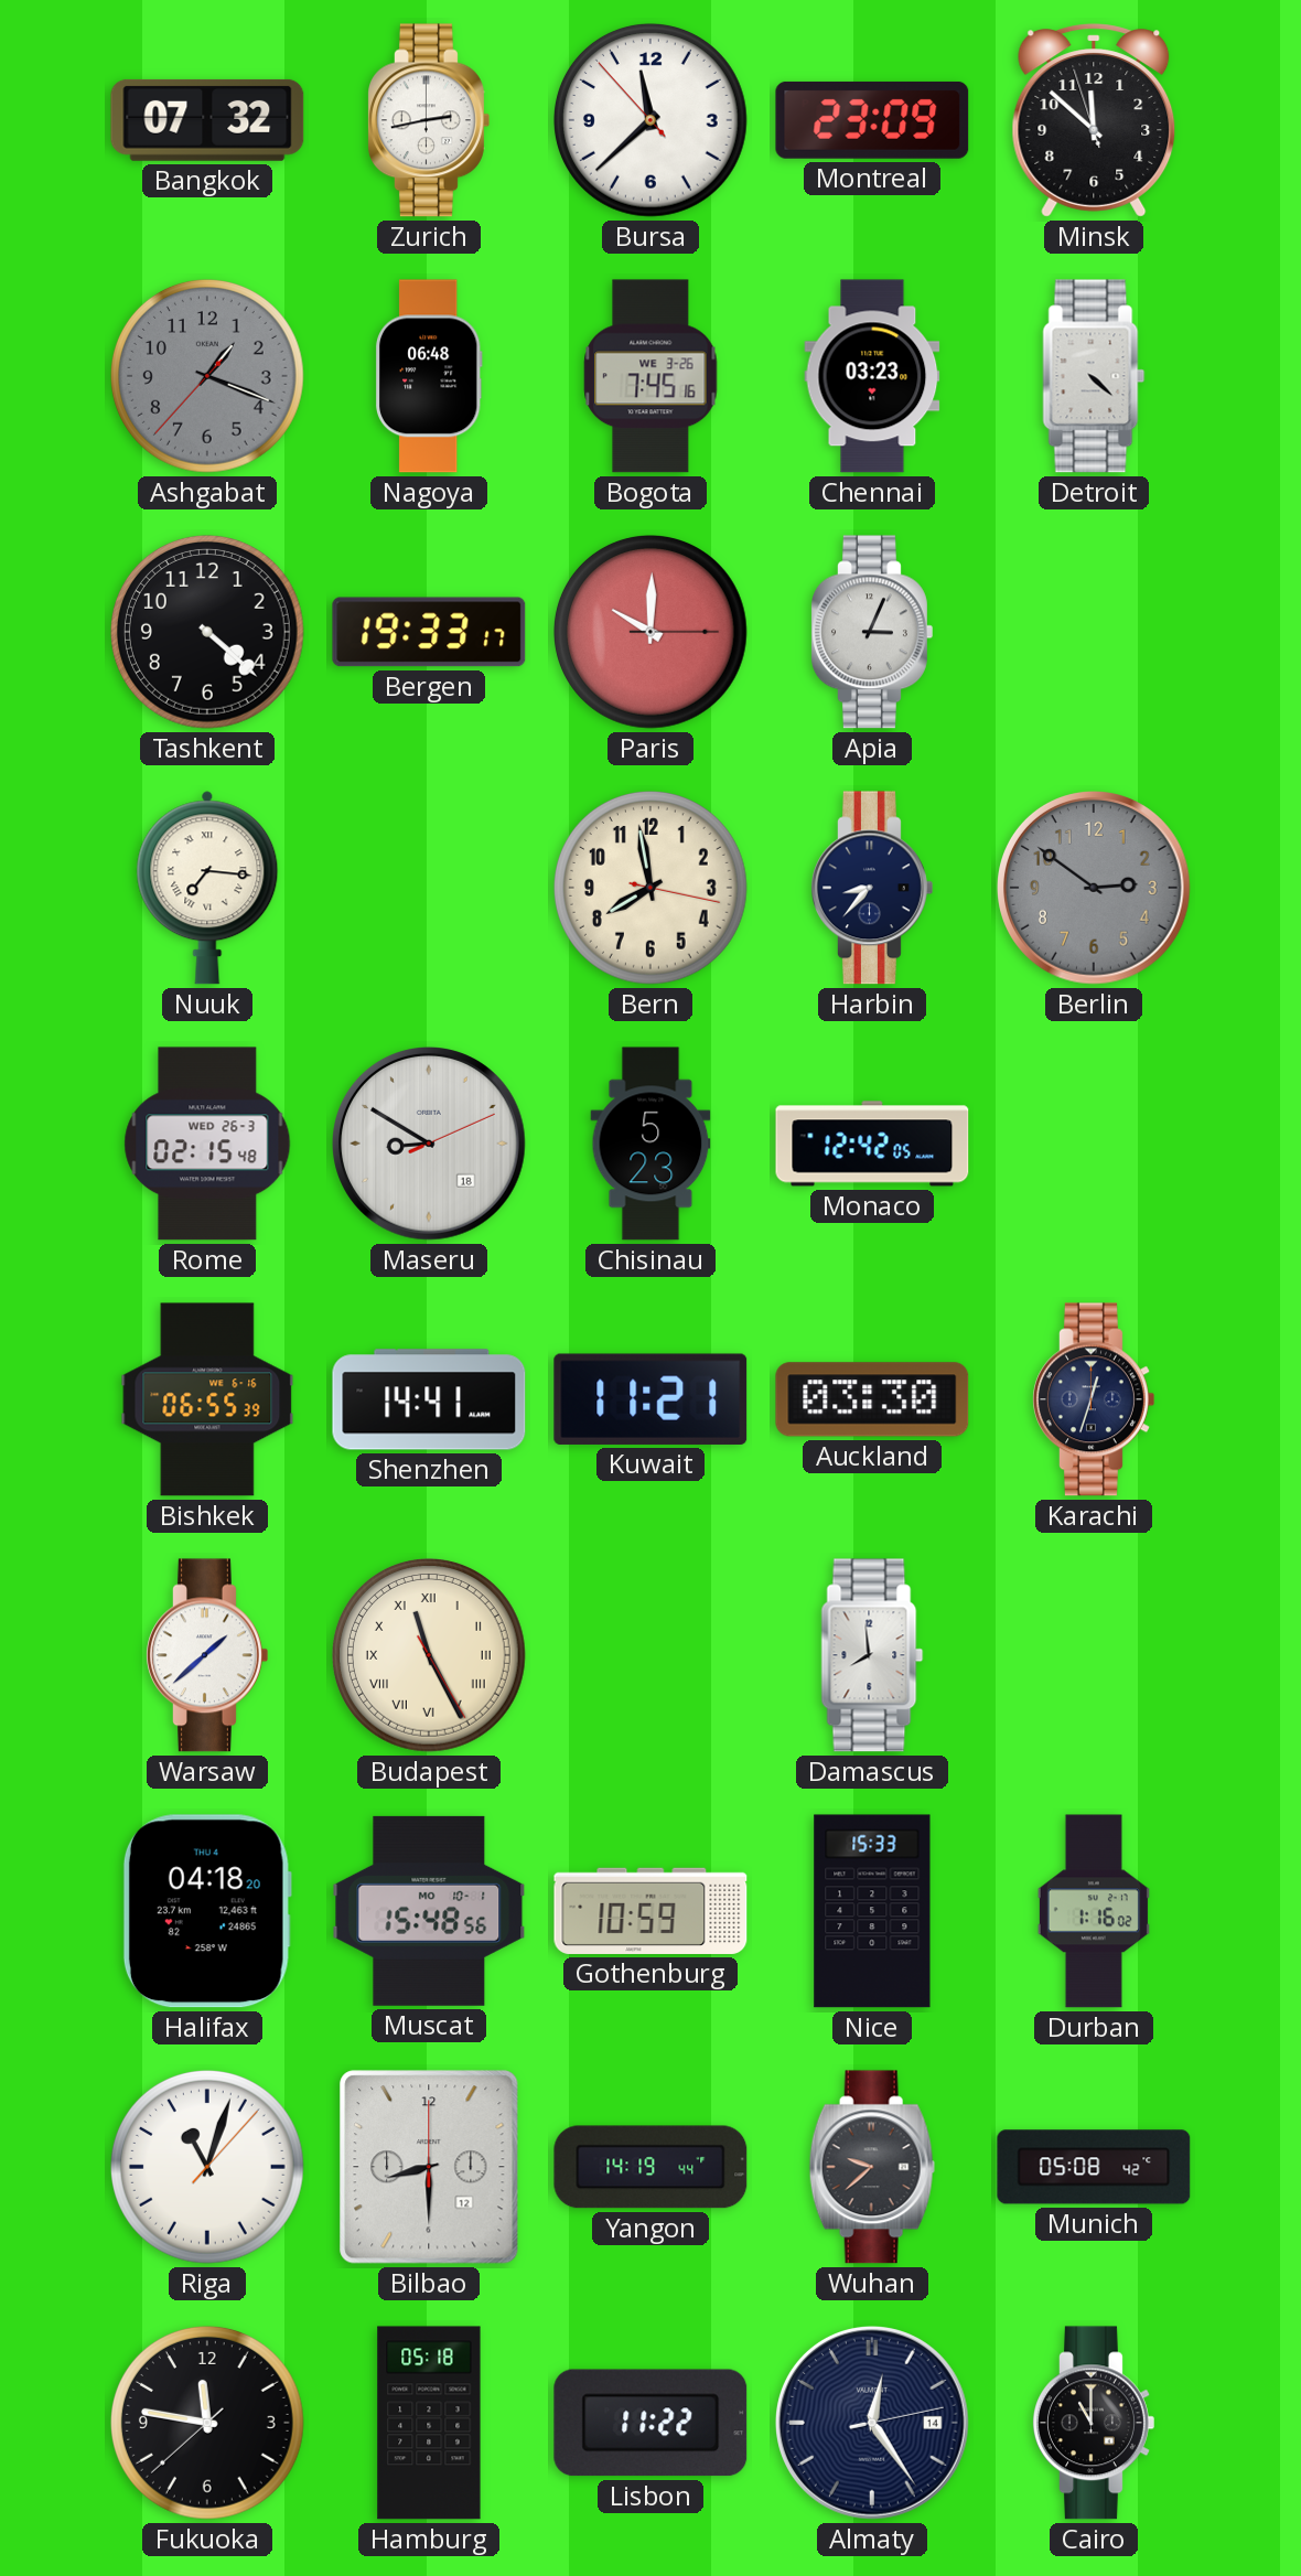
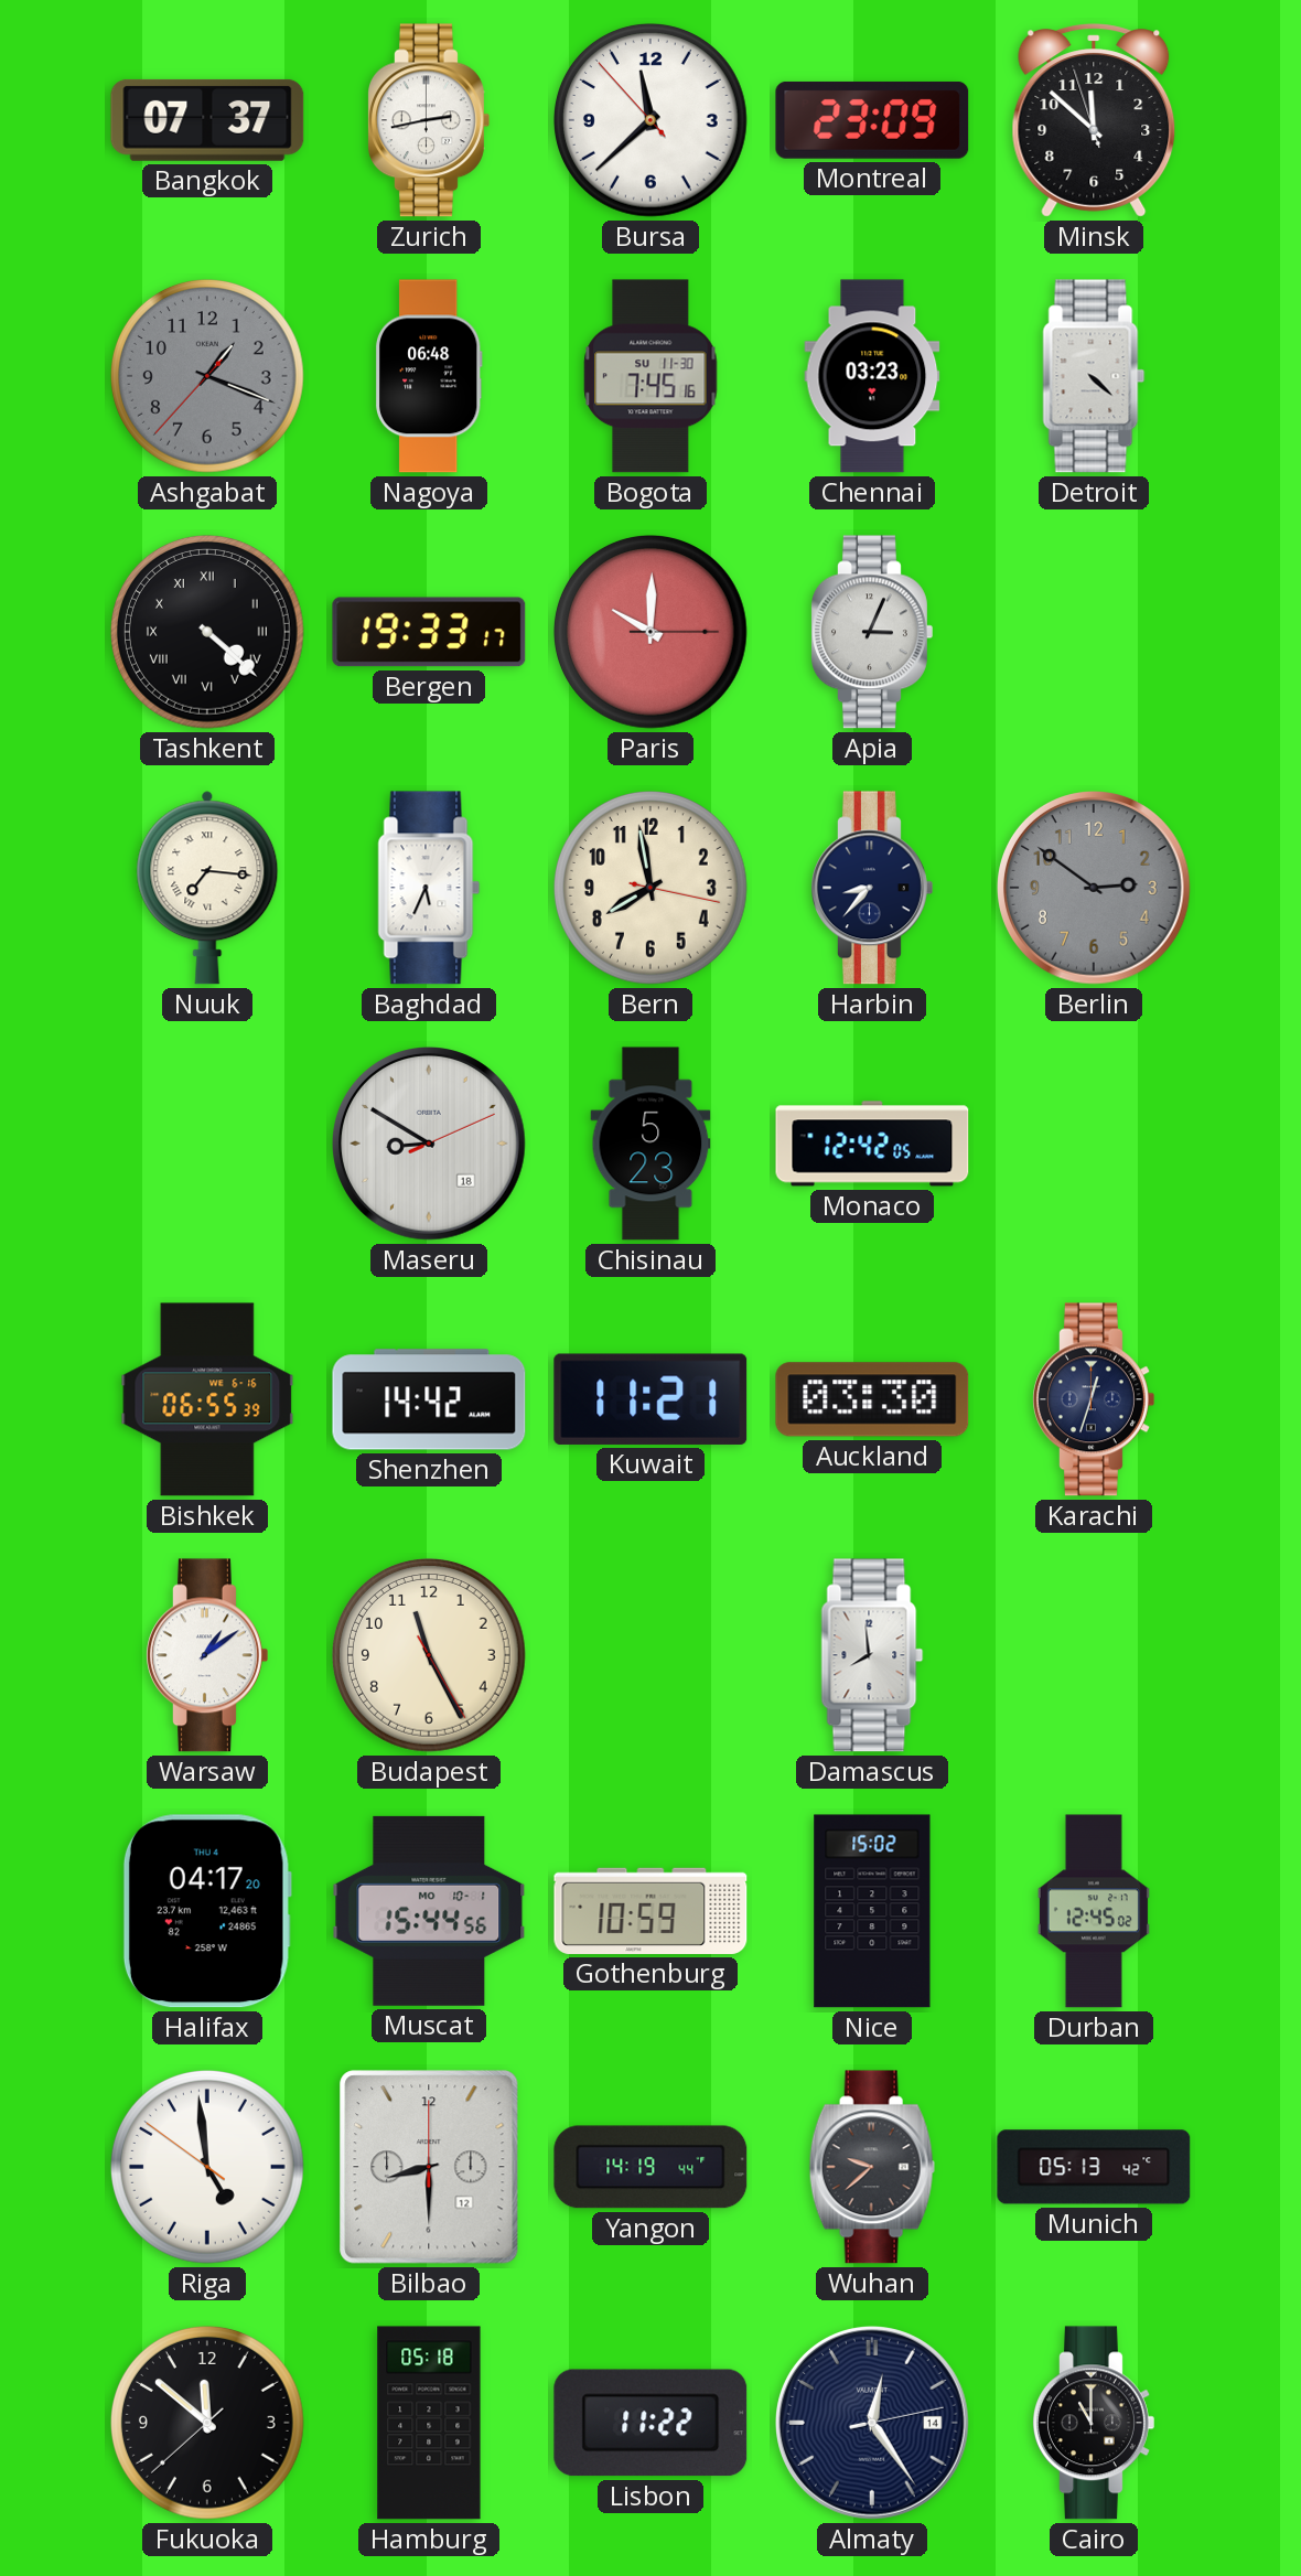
Bangkok: 07:32 -> 07:37 (207, 120)
Bogota date: WE 3-26 -> SU 11-30 (650, 376)
Tashkent numerals: Arabic -> Roman (208, 633)
Baghdad: none -> 5:34 (429, 888)
Rome: 02:15 -> none (207, 1144)
Shenzhen: 14:41 -> 14:42 (429, 1399)
Warsaw: 1:38 -> 1:09 (207, 1655)
Budapest numerals: Roman -> Arabic (430, 1656)
Halifax: 04:18 -> 04:17 (207, 1911)
Muscat: 15:48 -> 15:44 (429, 1911)
Nice: 15:33 -> 15:02 (872, 1911)
Durban: 1:16 -> 12:45 (1094, 1911)
Riga: 11:03 -> 4:58 (208, 2168)
Munich: 05:08 -> 05:13 (1094, 2167)
Fukuoka: 11:46 -> 11:51 (208, 2424)
